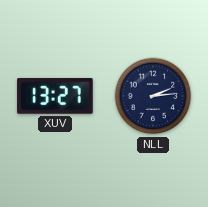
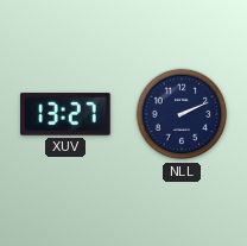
NLL: 2:14 -> 2:11 (182, 114)
